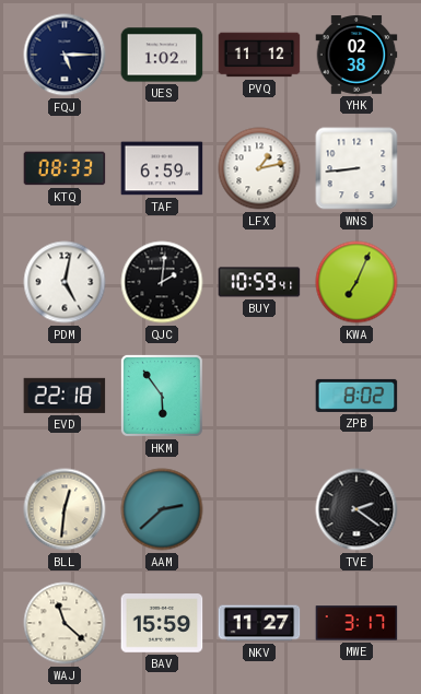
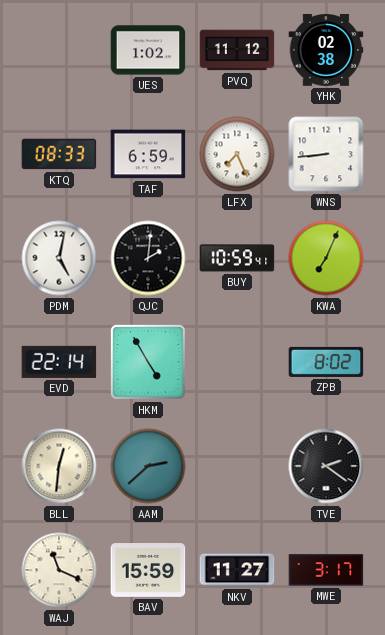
FQJ: 5:15 -> none (65, 55)
LFX: 1:13 -> 7:26 (237, 154)
EVD: 22:18 -> 22:14 (59, 362)
HKM: 5:54 -> 4:55 (148, 362)
WAJ: 11:22 -> 11:19 (59, 570)
